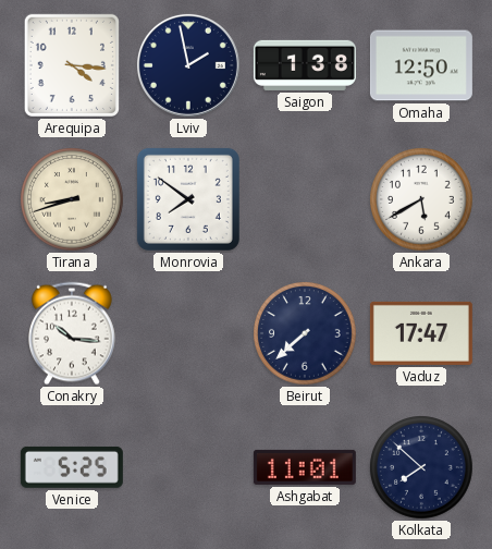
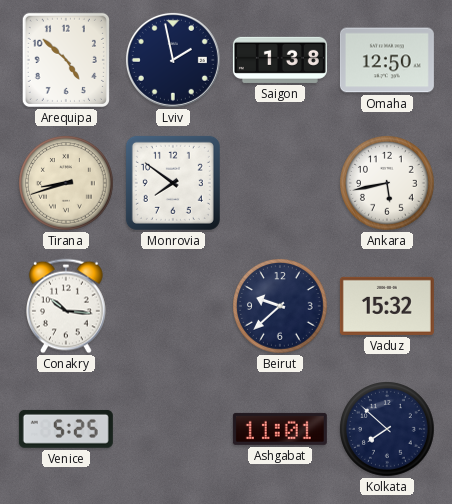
Arequipa: 4:16 -> 4:52 (66, 60)
Ankara: 5:40 -> 5:43 (388, 184)
Beirut: 7:38 -> 9:38 (281, 307)
Vaduz: 17:47 -> 15:32 (387, 306)
